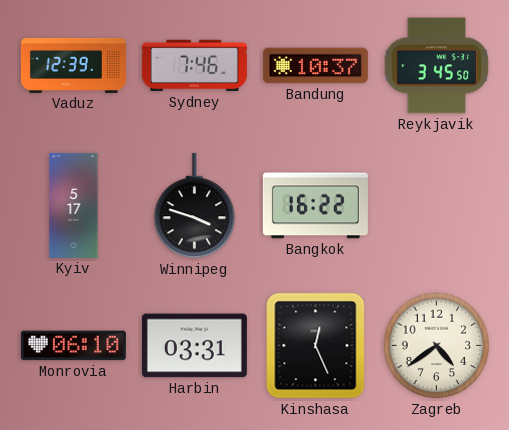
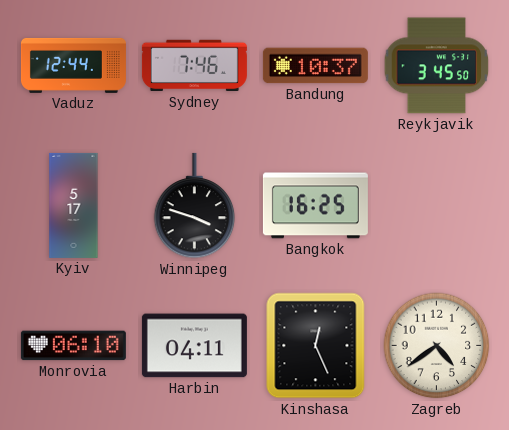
Vaduz: 12:39 -> 12:44 (73, 65)
Bangkok: 16:22 -> 16:25 (315, 206)
Harbin: 03:31 -> 04:11 (194, 346)
